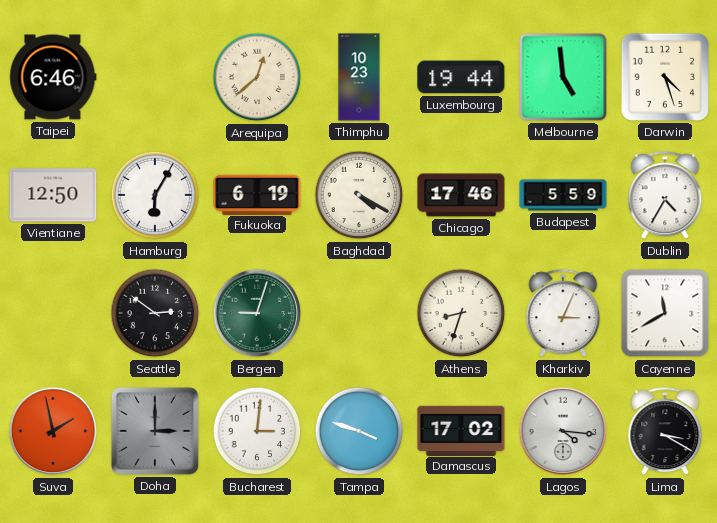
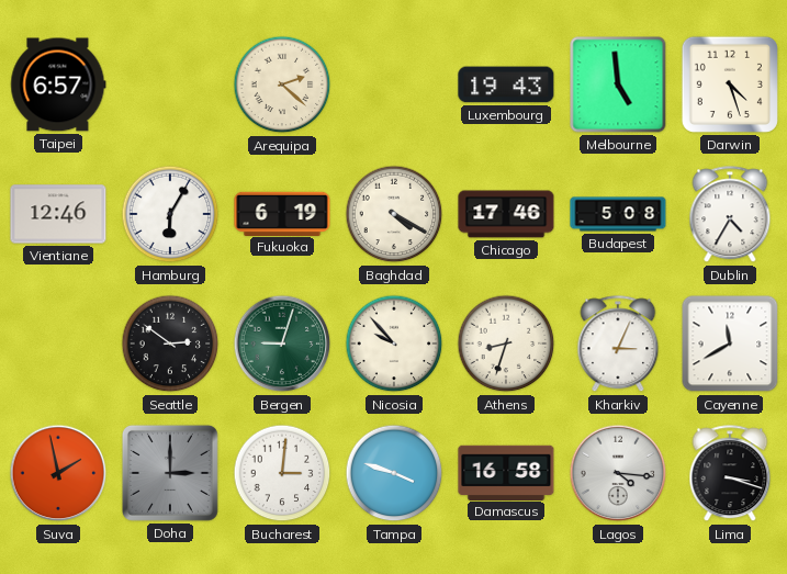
Taipei: 6:46 -> 6:57 (58, 85)
Arequipa: 12:38 -> 2:22 (282, 85)
Thimphu: 10:23 -> none (359, 77)
Luxembourg: 19:44 -> 19:43 (506, 85)
Vientiane: 12:50 -> 12:46 (58, 214)
Budapest: 5:59 -> 5:08 (618, 214)
Nicosia: none -> 9:53 (394, 344)
Damascus: 17:02 -> 16:58 (506, 472)
Lima: 3:20 -> 3:18 (730, 474)
